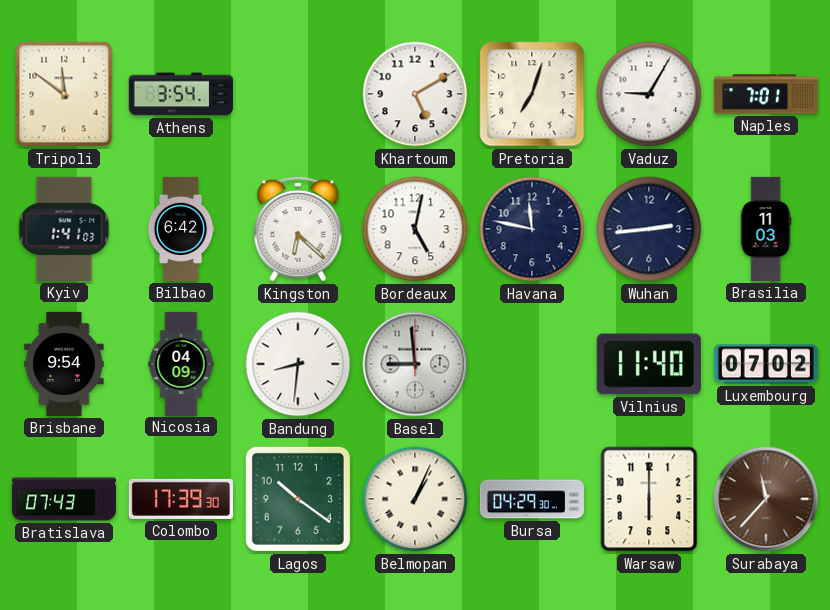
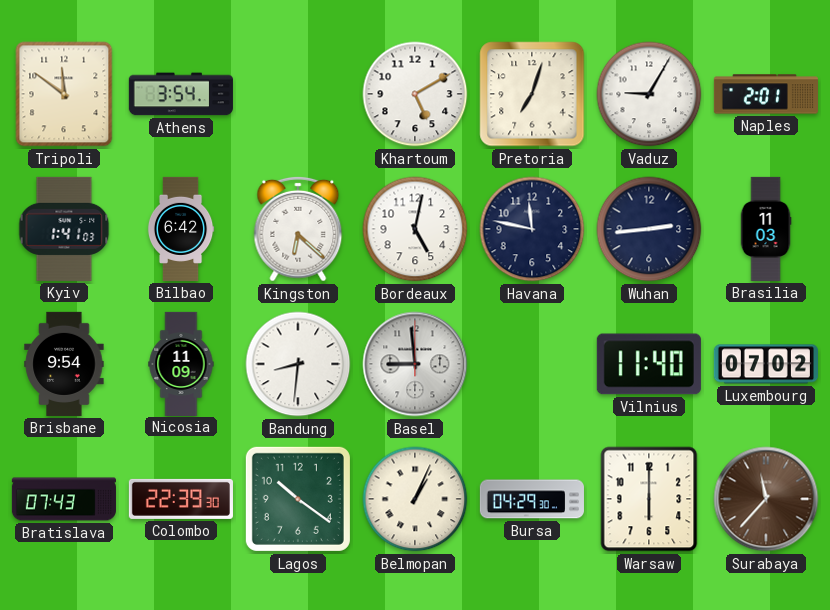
Naples: 7:01 -> 2:01 (766, 94)
Nicosia: 04:09 -> 11:09 (181, 363)
Colombo: 17:39 -> 22:39 (181, 499)
